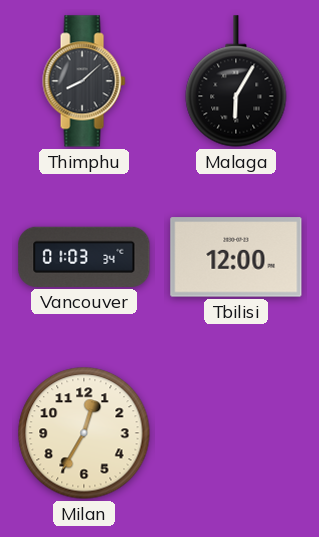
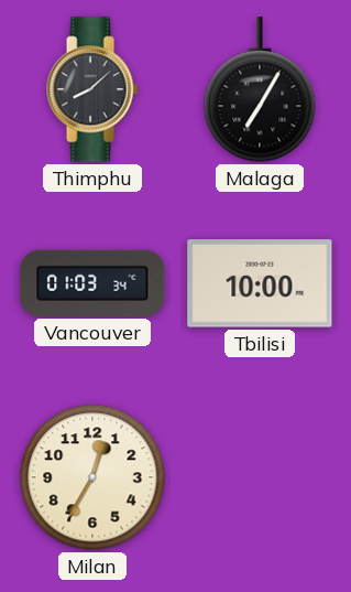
Malaga: 6:05 -> 7:05 (260, 89)
Tbilisi: 12:00 -> 10:00 (260, 283)
